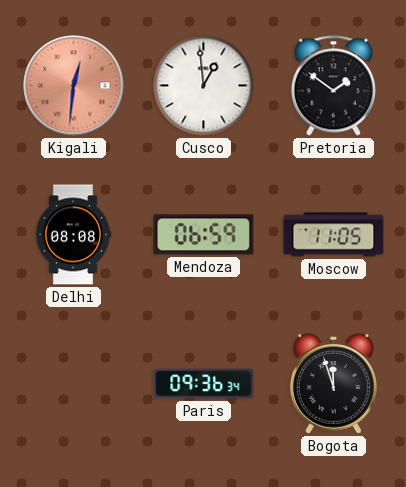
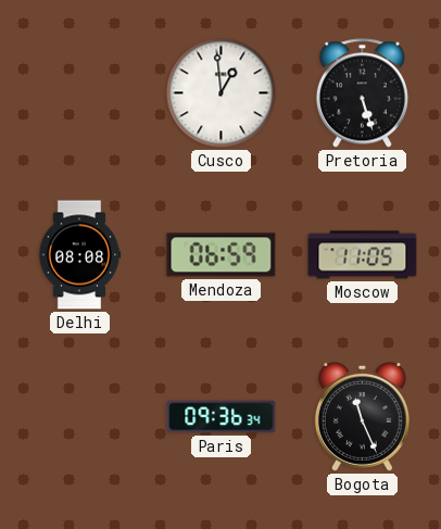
Kigali: 12:31 -> none (74, 86)
Pretoria: 1:51 -> 5:27 (362, 93)
Bogota: 11:57 -> 11:26 (362, 417)
